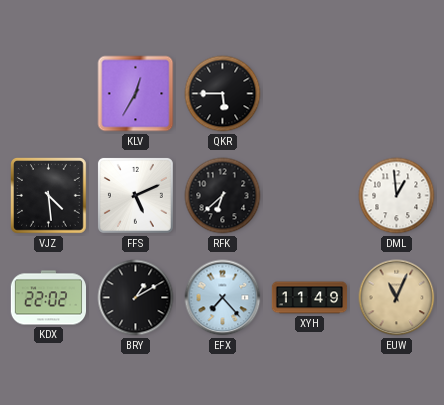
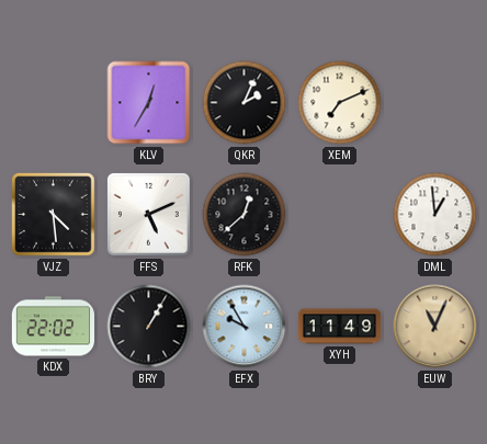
QKR: 5:45 -> 2:04 (245, 103)
XEM: none -> 7:11 (340, 103)
RFK: 6:38 -> 12:38 (245, 215)
BRY: 1:10 -> 1:05 (149, 327)
EFX: 7:23 -> 9:55 (245, 327)
